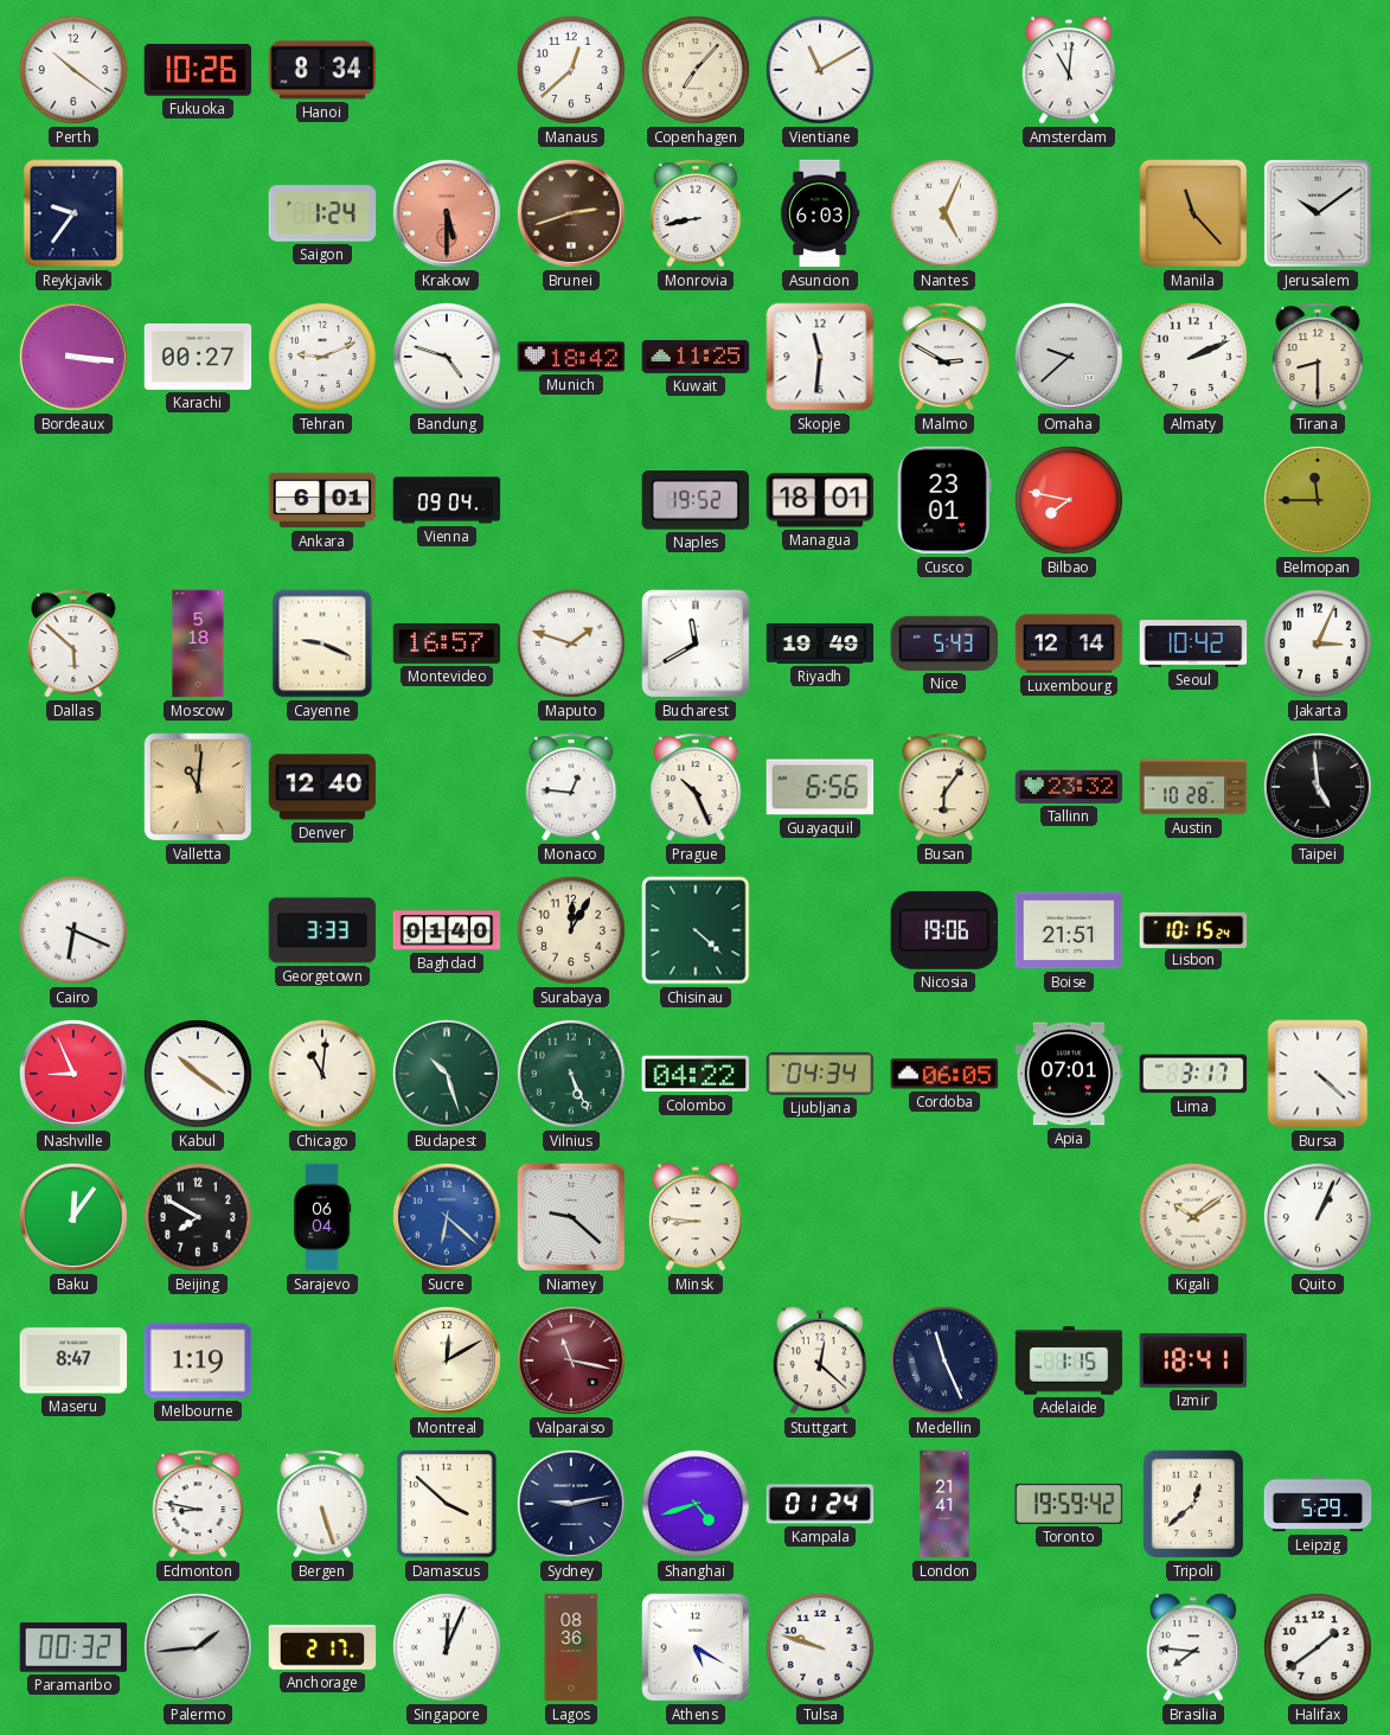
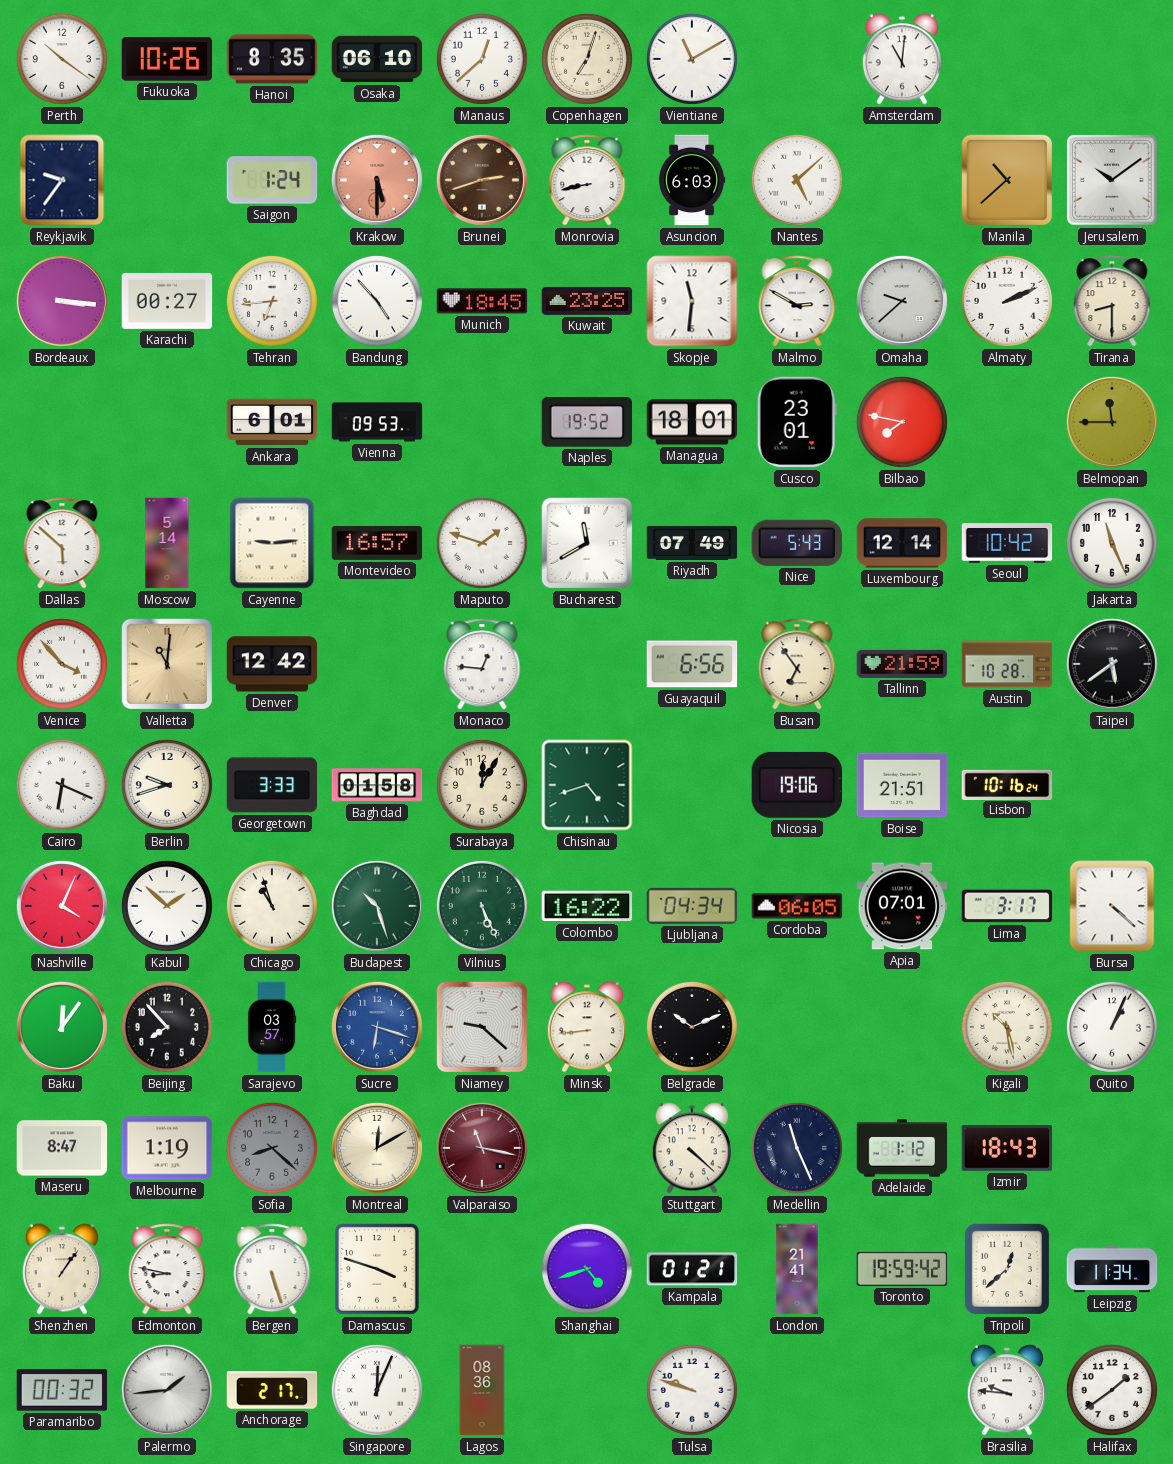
Hanoi: 8:34 -> 8:35 (272, 59)
Osaka: none -> 06:10 (377, 59)
Copenhagen: 7:07 -> 7:03 (587, 59)
Nantes: 5:04 -> 5:08 (797, 180)
Manila: 11:23 -> 10:38 (1007, 180)
Tehran: 9:11 -> 6:44 (272, 301)
Bandung: 4:48 -> 4:53 (377, 301)
Munich: 18:42 -> 18:45 (482, 301)
Kuwait: 11:25 -> 23:25 (587, 301)
Vienna: 09:04 -> 09:53 (377, 422)
Moscow: 5:18 -> 5:14 (167, 543)
Cayenne: 9:19 -> 9:14 (272, 543)
Riyadh: 19:49 -> 07:49 (692, 543)
Jakarta: 3:04 -> 11:26 (1112, 543)
Venice: none -> 3:53 (62, 664)
Denver: 12:40 -> 12:42 (272, 664)
Prague: 10:26 -> none (696, 787)
Busan: 6:06 -> 6:54 (797, 664)
Tallinn: 23:32 -> 21:59 (902, 664)
Taipei: 4:59 -> 5:39 (1112, 664)
Berlin: none -> 9:42 (167, 785)
Baghdad: 01:40 -> 01:58 (377, 785)
Chisinau: 4:22 -> 4:42 (587, 785)
Lisbon: 10:15 -> 10:16 (1007, 784)
Nashville: 8:56 -> 4:04 (62, 906)
Kabul: 10:21 -> 1:52 (167, 906)
Chicago: 11:01 -> 10:57 (272, 906)
Colombo: 04:22 -> 16:22 (587, 906)
Beijing: 7:50 -> 7:53 (167, 1027)
Sarajevo: 06:04 -> 03:57 (272, 1027)
Sucre: 6:22 -> 6:18 (377, 1027)
Minsk: 8:46 -> 8:44 (587, 1027)
Belgrade: none -> 10:11 (692, 1027)
Kigali: 10:09 -> 10:28 (1007, 1027)
Sofia: none -> 8:22 (272, 1148)
Stuttgart: 12:22 -> 4:22 (692, 1148)
Adelaide: 1:15 -> 1:12 (902, 1148)
Izmir: 18:41 -> 18:43 (1007, 1148)
Shenzhen: none -> 1:06 (62, 1269)
Damascus: 3:52 -> 3:48 (378, 1270)
Sydney: 9:13 -> none (571, 1504)
Kampala: 01:24 -> 01:21 (692, 1269)
Leipzig: 5:29 -> 11:34 (1112, 1269)
Athens: 5:20 -> none (696, 1647)
Brasilia: 7:46 -> 9:46 (1007, 1390)
